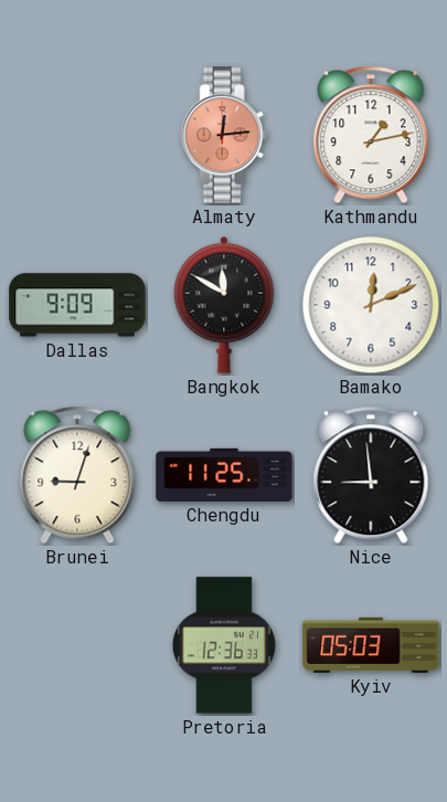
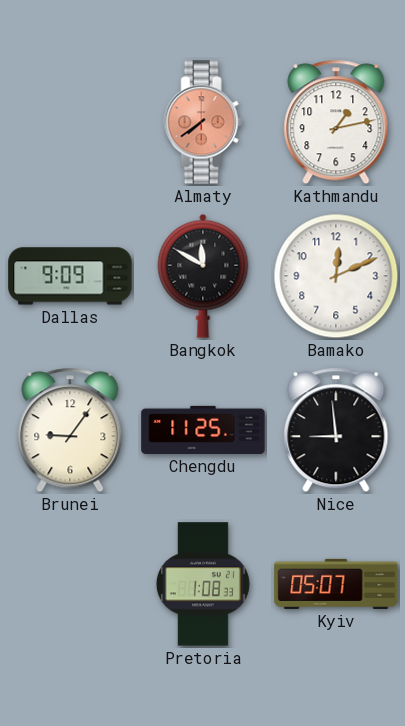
Almaty: 12:14 -> 7:39 (203, 122)
Brunei: 9:03 -> 9:06 (70, 430)
Pretoria: 12:36 -> 1:08 (203, 584)
Kyiv: 05:03 -> 05:07 (336, 584)
